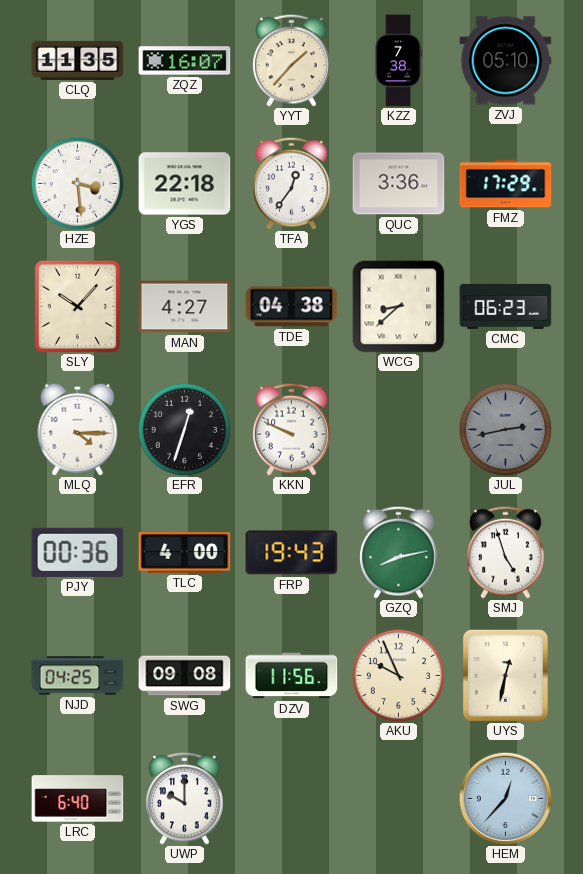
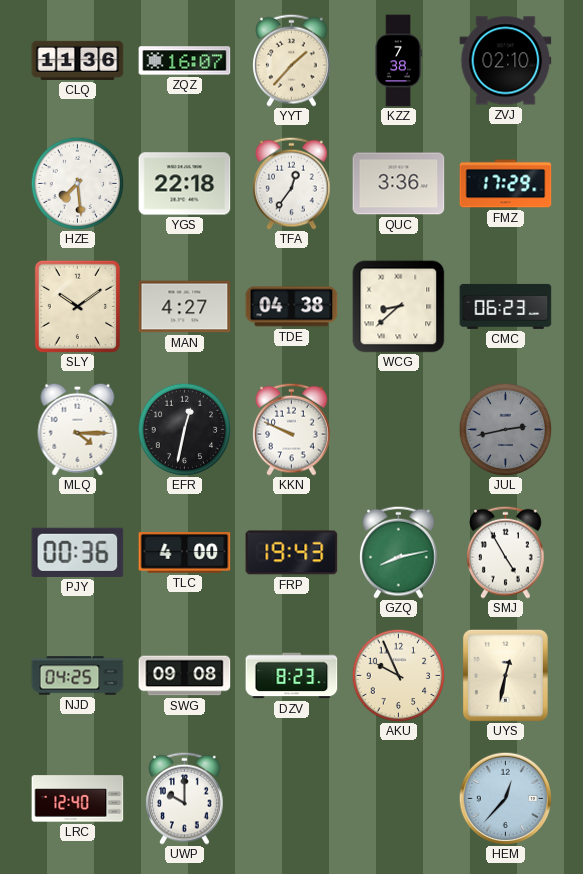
CLQ: 11:35 -> 11:36 (78, 60)
ZVJ: 05:10 -> 02:10 (506, 61)
HZE: 3:29 -> 7:29 (77, 183)
SLY: 10:07 -> 10:09 (77, 306)
EFR: 12:33 -> 12:32 (184, 429)
SMJ: 4:57 -> 4:55 (506, 552)
DZV: 11:56 -> 8:23 (292, 676)
LRC: 6:40 -> 12:40 (78, 799)
